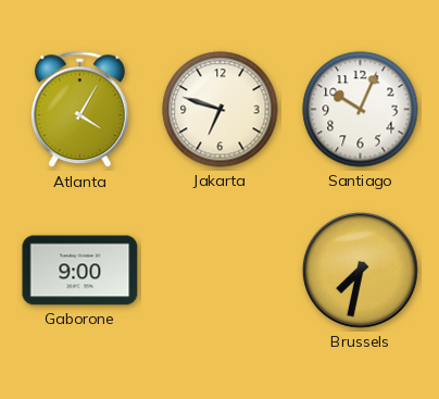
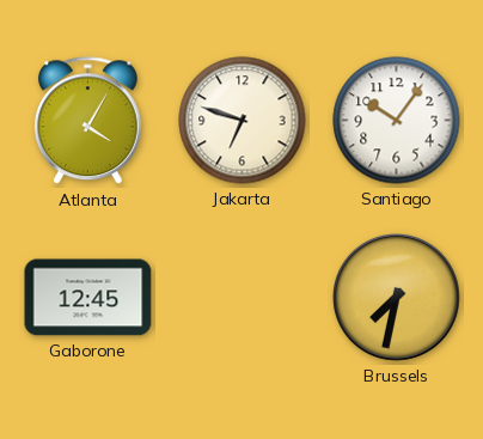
Santiago: 10:04 -> 10:06 (397, 121)
Gaborone: 9:00 -> 12:45 (88, 298)
